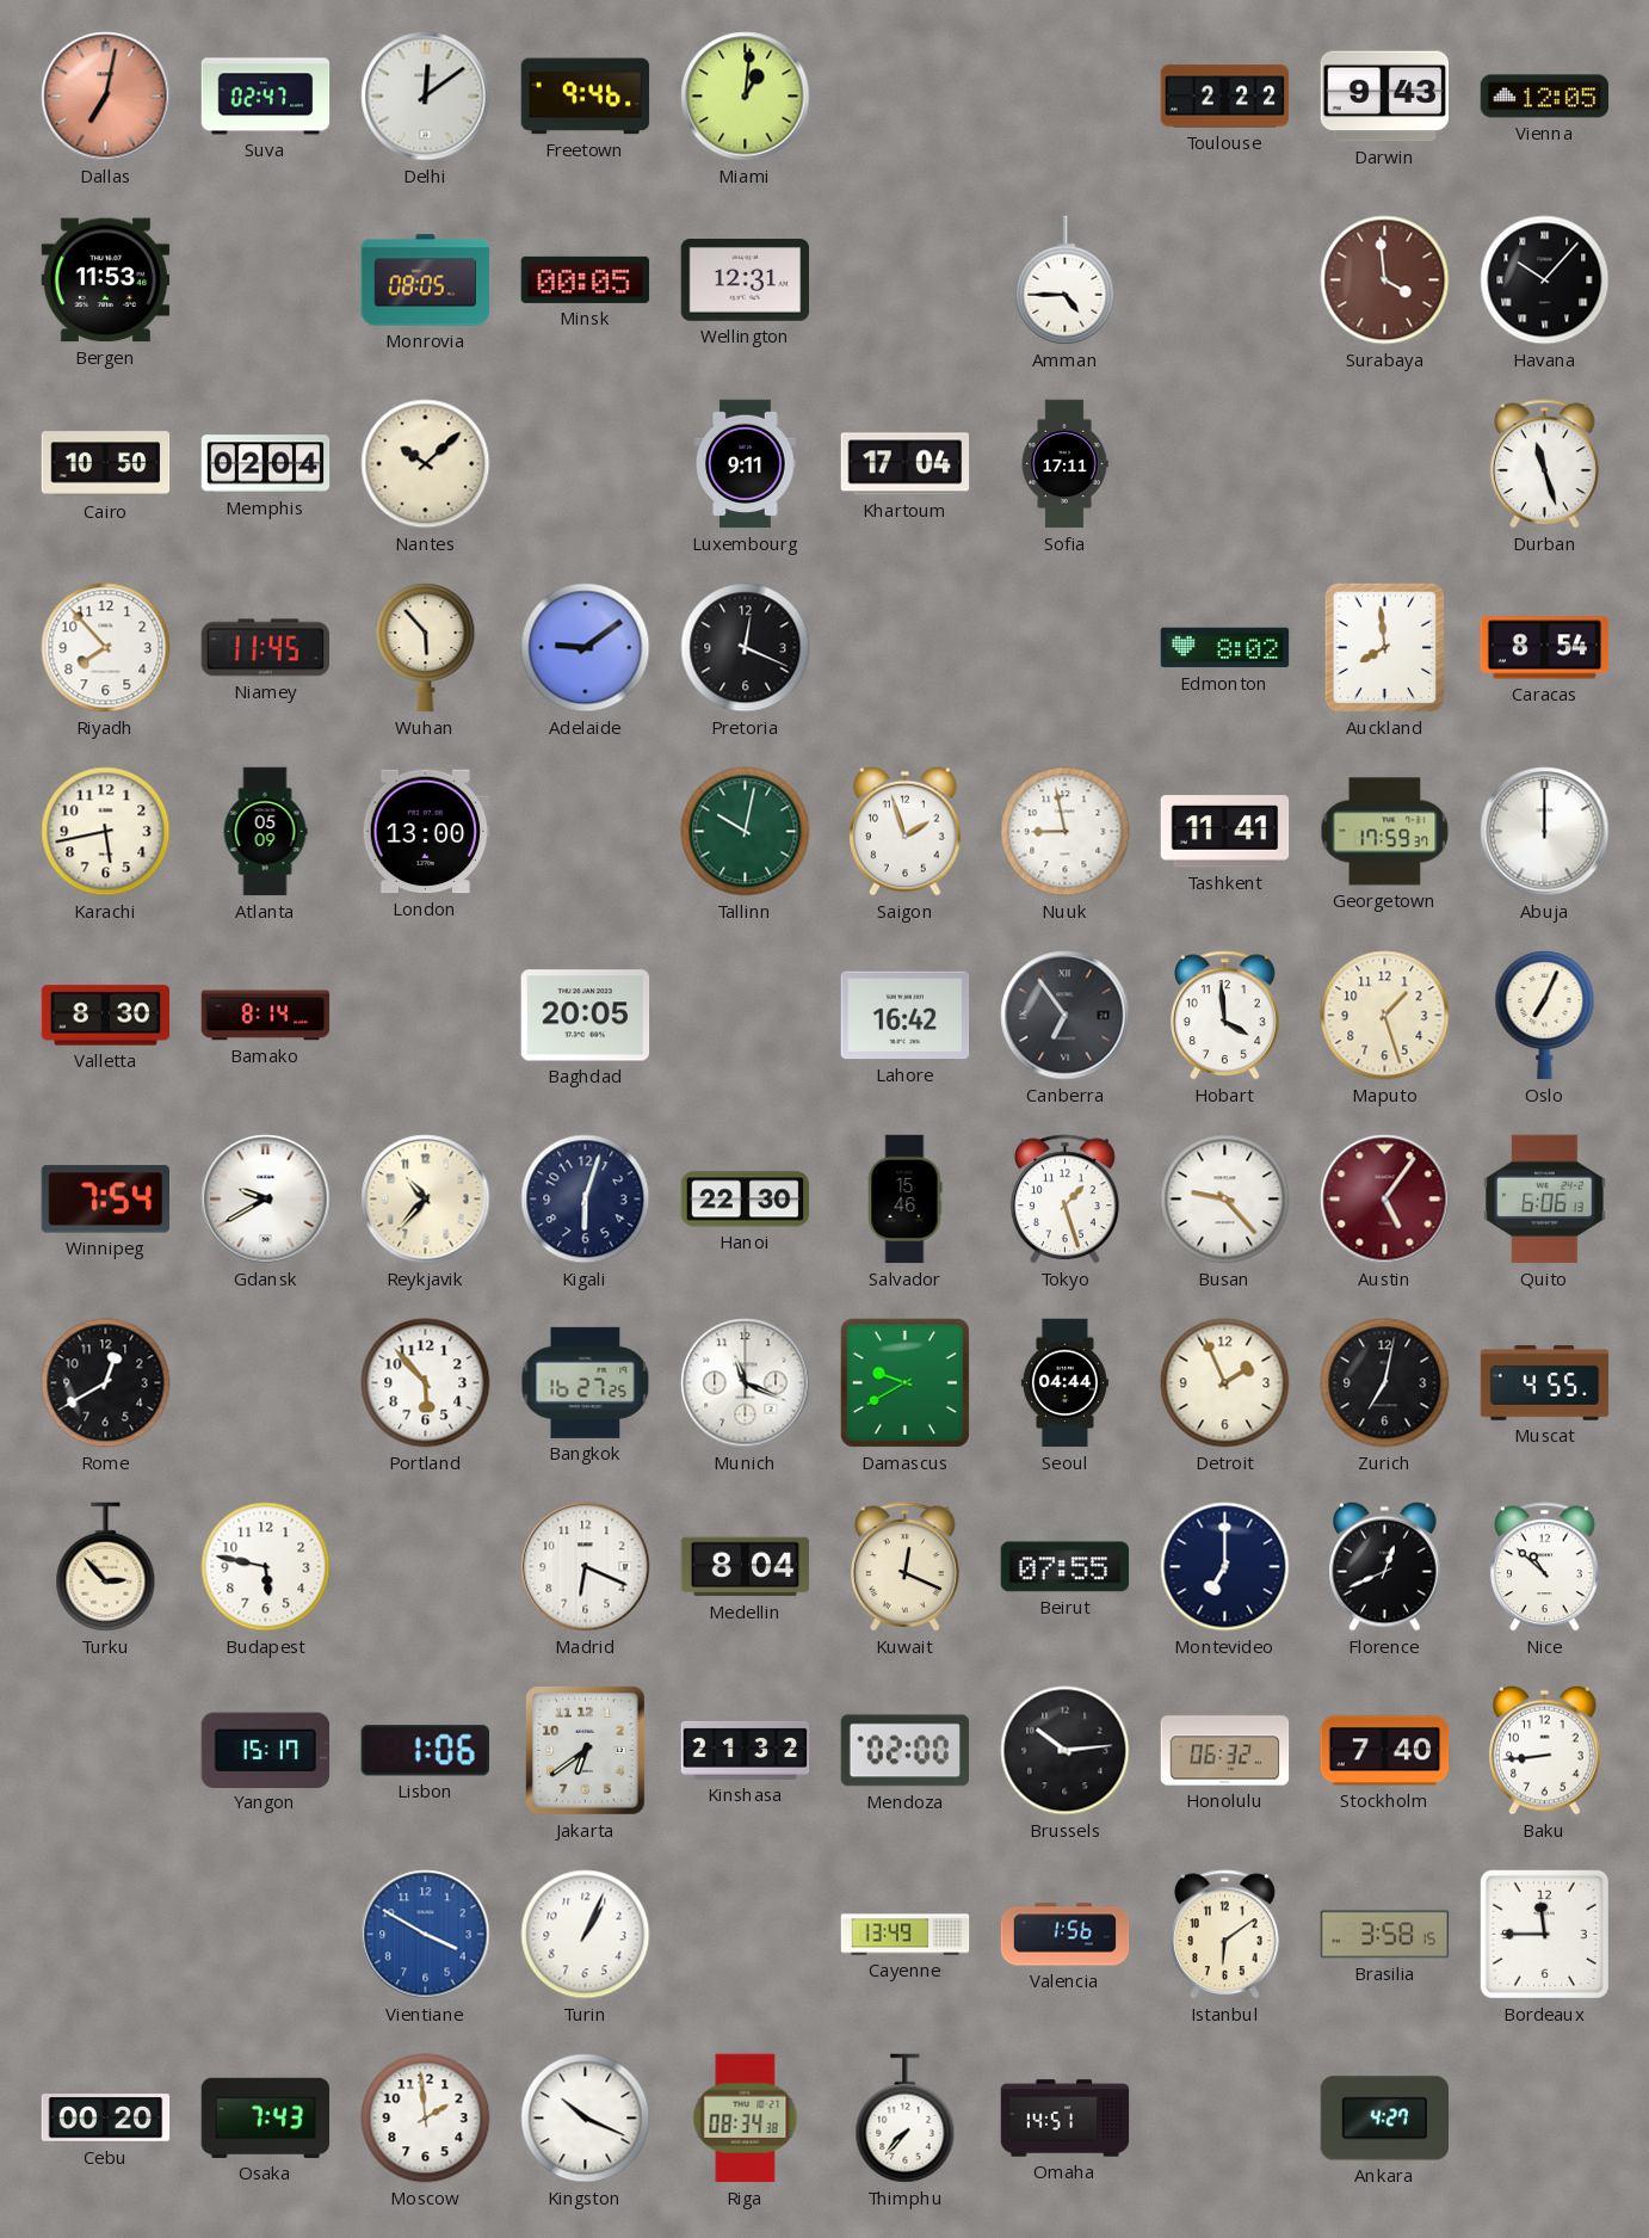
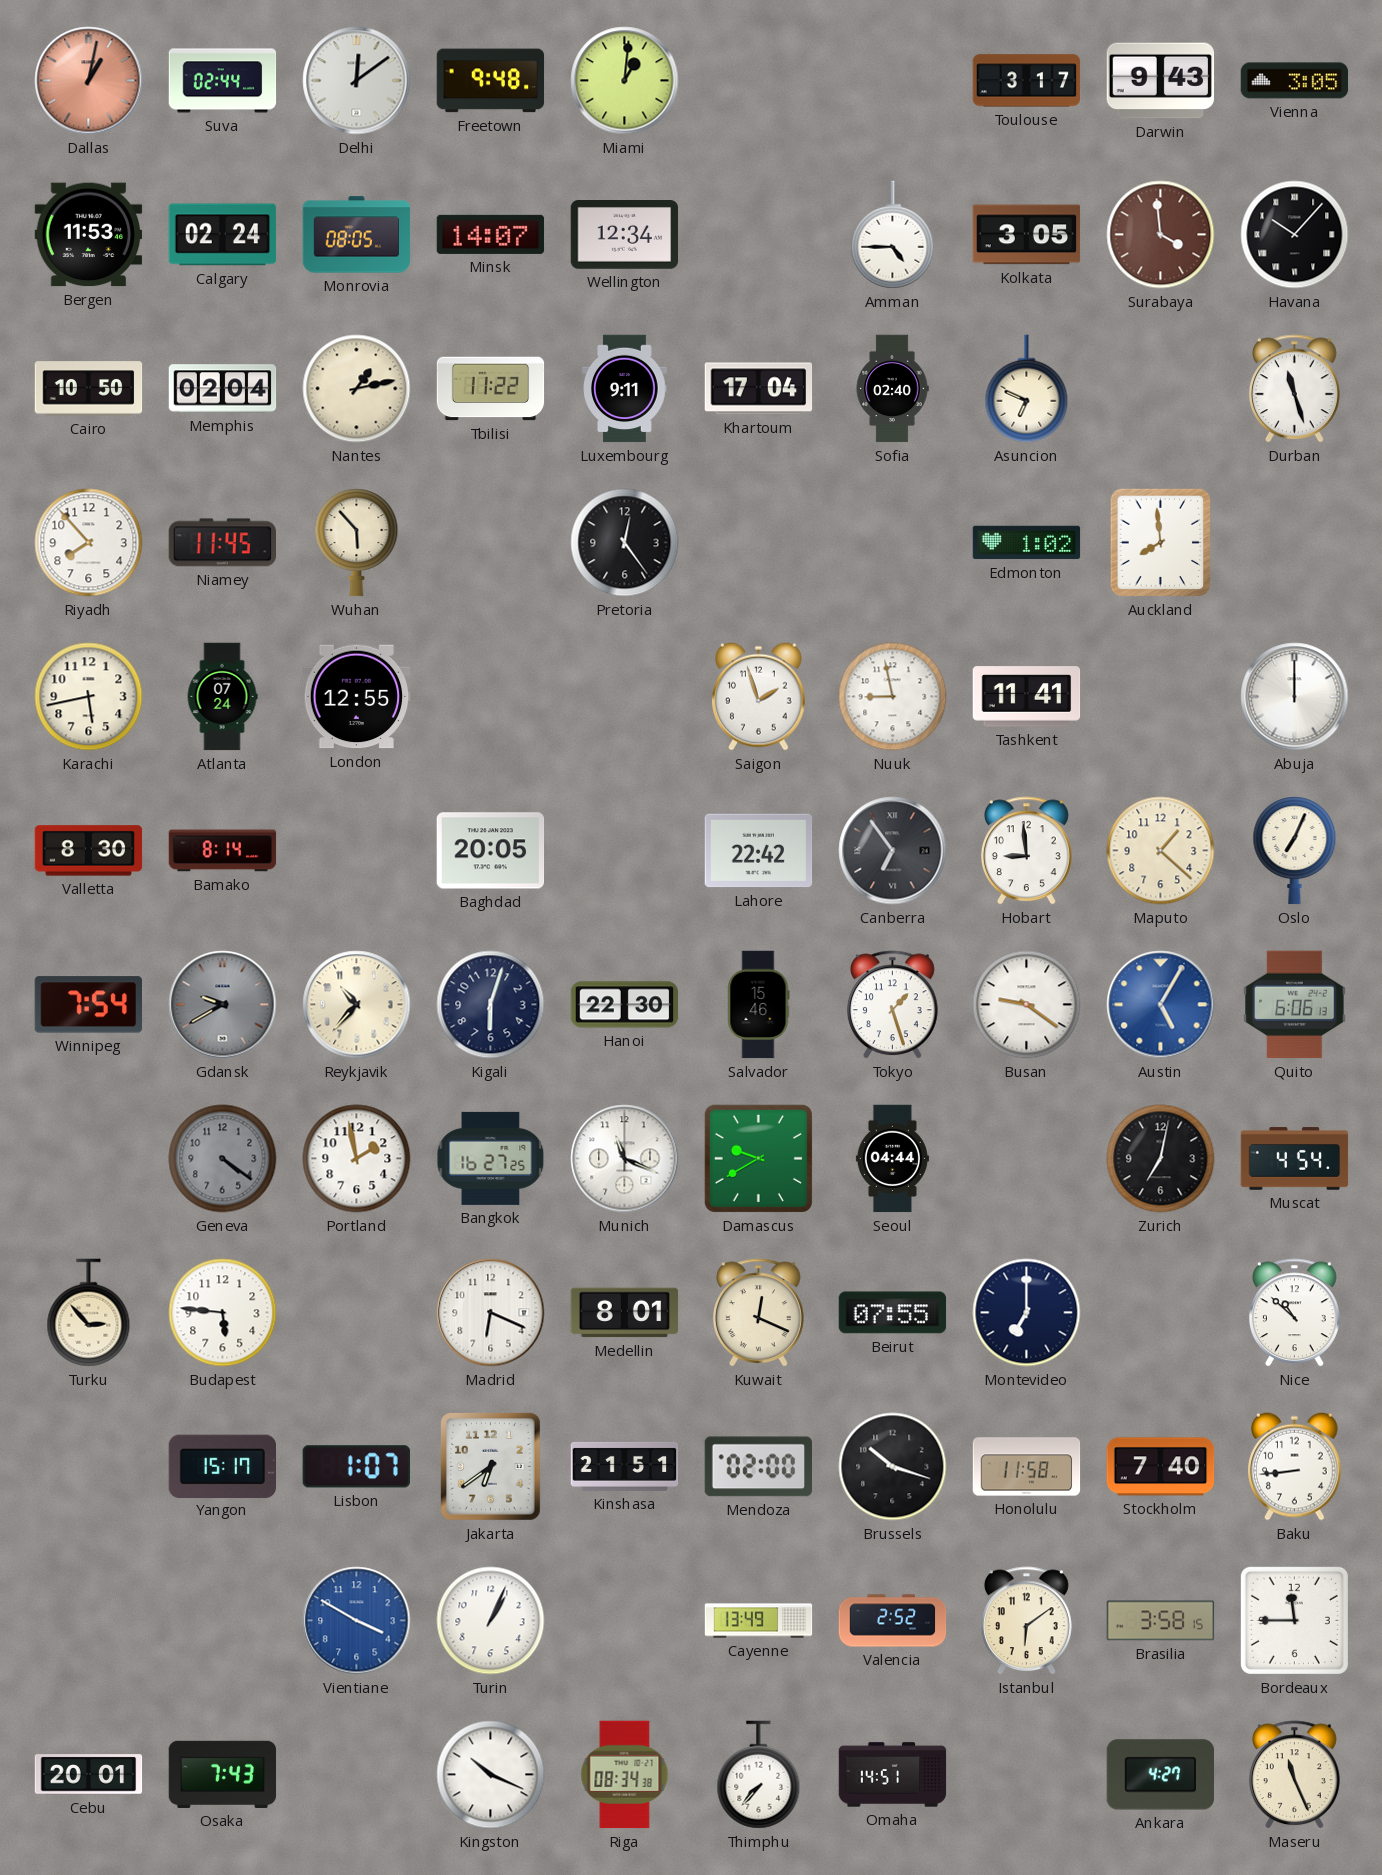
Dallas: 7:02 -> 1:02 (89, 81)
Suva: 02:47 -> 02:44 (223, 81)
Freetown: 9:46 -> 9:48 (491, 81)
Toulouse: 2:22 -> 3:17 (1027, 81)
Vienna: 12:05 -> 3:05 (1295, 81)
Calgary: none -> 02:24 (223, 235)
Minsk: 00:05 -> 14:07 (491, 234)
Wellington: 12:31 -> 12:34 (625, 235)
Kolkata: none -> 3:05 (1027, 235)
Nantes: 10:08 -> 1:13 (357, 389)
Tbilisi: none -> 11:22 (491, 389)
Sofia: 17:11 -> 02:40 (892, 389)
Asuncion: none -> 6:49 (1027, 389)
Adelaide: 9:09 -> none (586, 648)
Pretoria: 12:19 -> 12:24 (625, 543)
Edmonton: 8:02 -> 1:02 (1027, 543)
Caracas: 8:54 -> none (1545, 648)
Atlanta: 05:09 -> 07:24 (222, 697)
London: 13:00 -> 12:55 (357, 697)
Tallinn: 10:02 -> none (746, 832)
Georgetown: 17:59 -> none (1385, 832)
Lahore: 16:42 -> 22:42 (759, 851)
Hobart: 3:59 -> 8:59 (1026, 851)
Maputo: 1:27 -> 1:22 (1161, 851)
Gdansk dial: white -> grey (223, 1005)
Busan: 9:23 -> 9:21 (1027, 1005)
Austin: 5:06 -> 5:05 (1161, 1005)
Austin dial: burgundy -> blue (1161, 1005)
Rome: 12:40 -> none (106, 1383)
Geneva: none -> 4:21 (223, 1159)
Portland: 5:53 -> 1:58 (357, 1159)
Detroit: 1:56 -> none (1225, 1383)
Muscat: 4:55 -> 4:54 (1295, 1159)
Budapest: 5:47 -> 5:46 (223, 1313)
Medellin: 8:04 -> 8:01 (625, 1313)
Florence: 12:41 -> none (1385, 1566)
Lisbon: 1:06 -> 1:07 (356, 1467)
Kinshasa: 21:32 -> 21:51 (625, 1466)
Brussels: 10:14 -> 10:18 (893, 1467)
Honolulu: 06:32 -> 11:58 (1027, 1467)
Valencia: 1:56 -> 2:52 (893, 1621)
Cebu: 00:20 -> 20:01 (89, 1775)
Moscow: 1:59 -> none (426, 2119)
Maseru: none -> 11:26 (1294, 1775)
